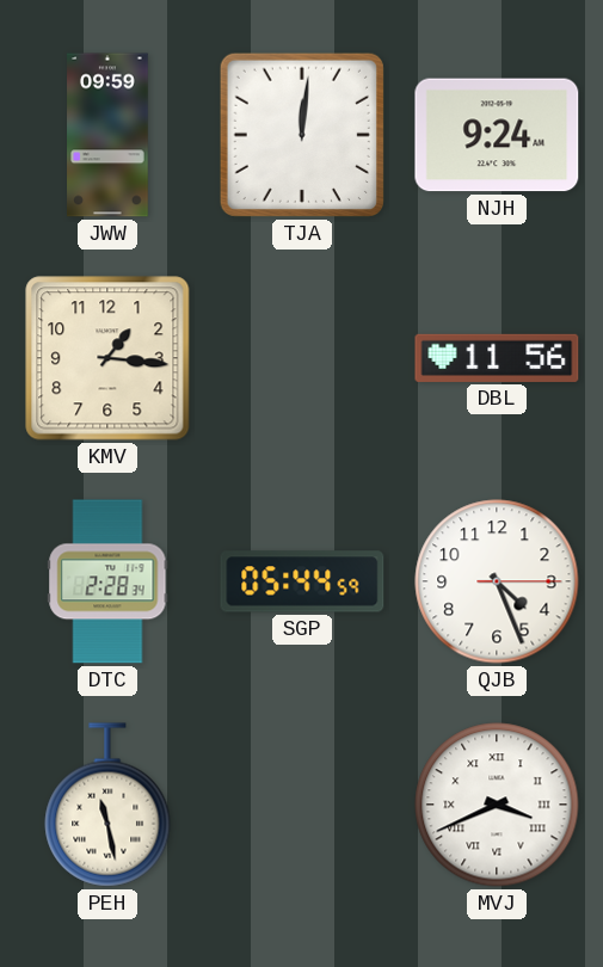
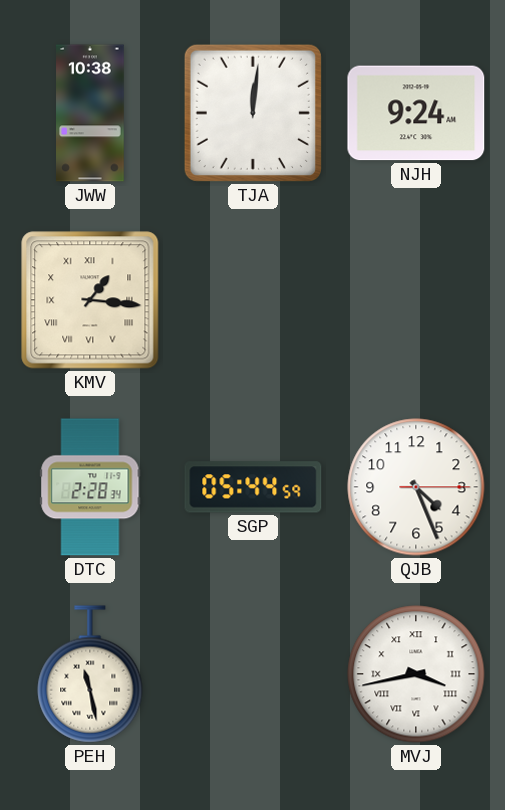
JWW: 09:59 -> 10:38 (90, 113)
KMV numerals: Arabic -> Roman (90, 300)
DBL: 11:56 -> none (497, 358)
MVJ: 3:41 -> 3:43 (416, 674)
